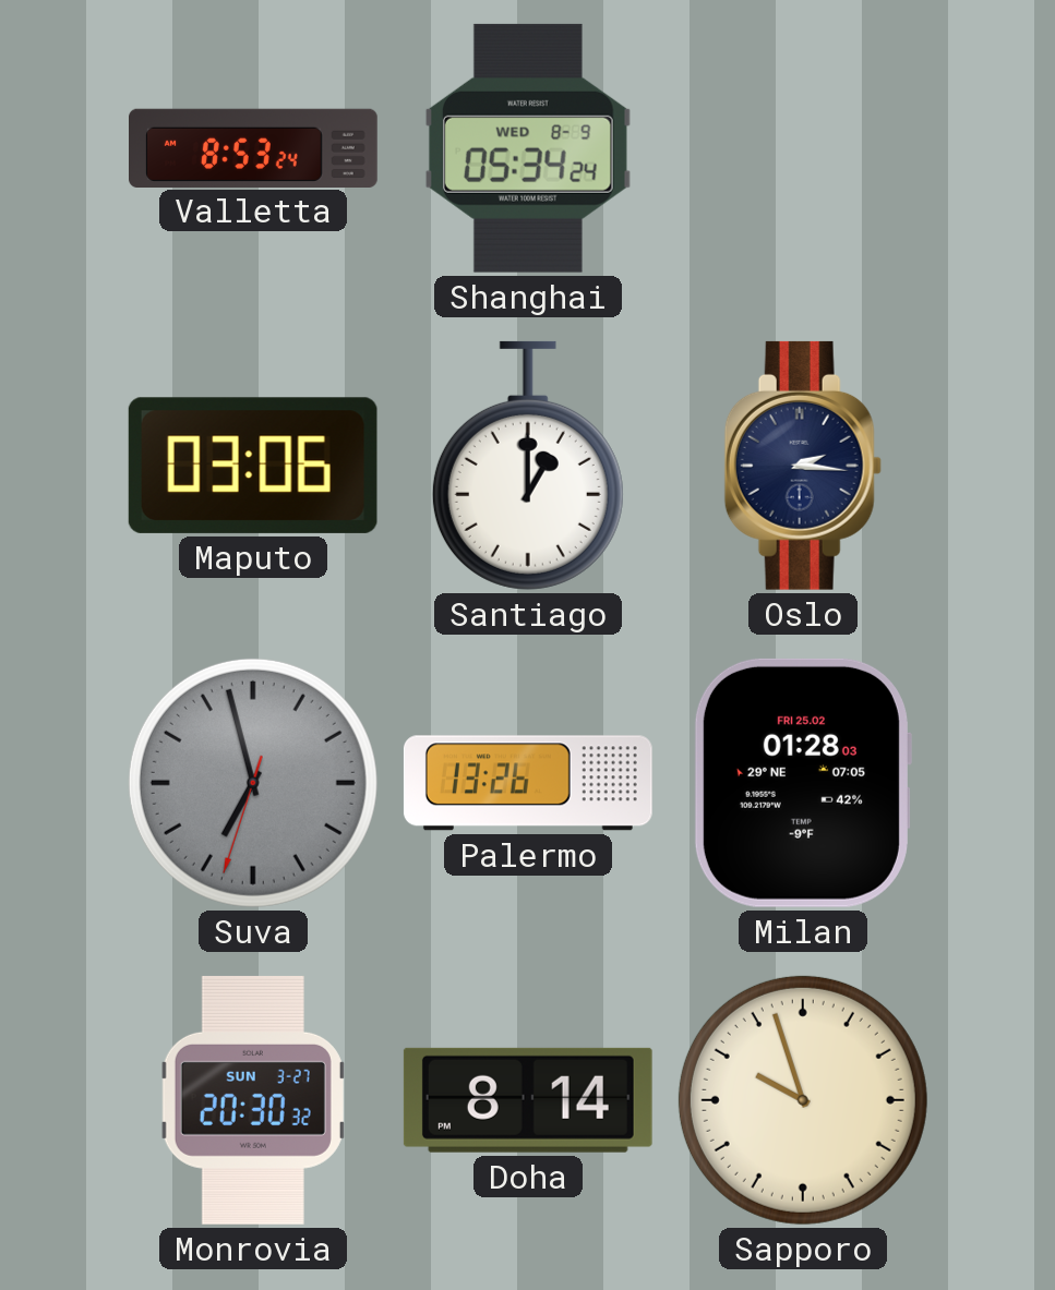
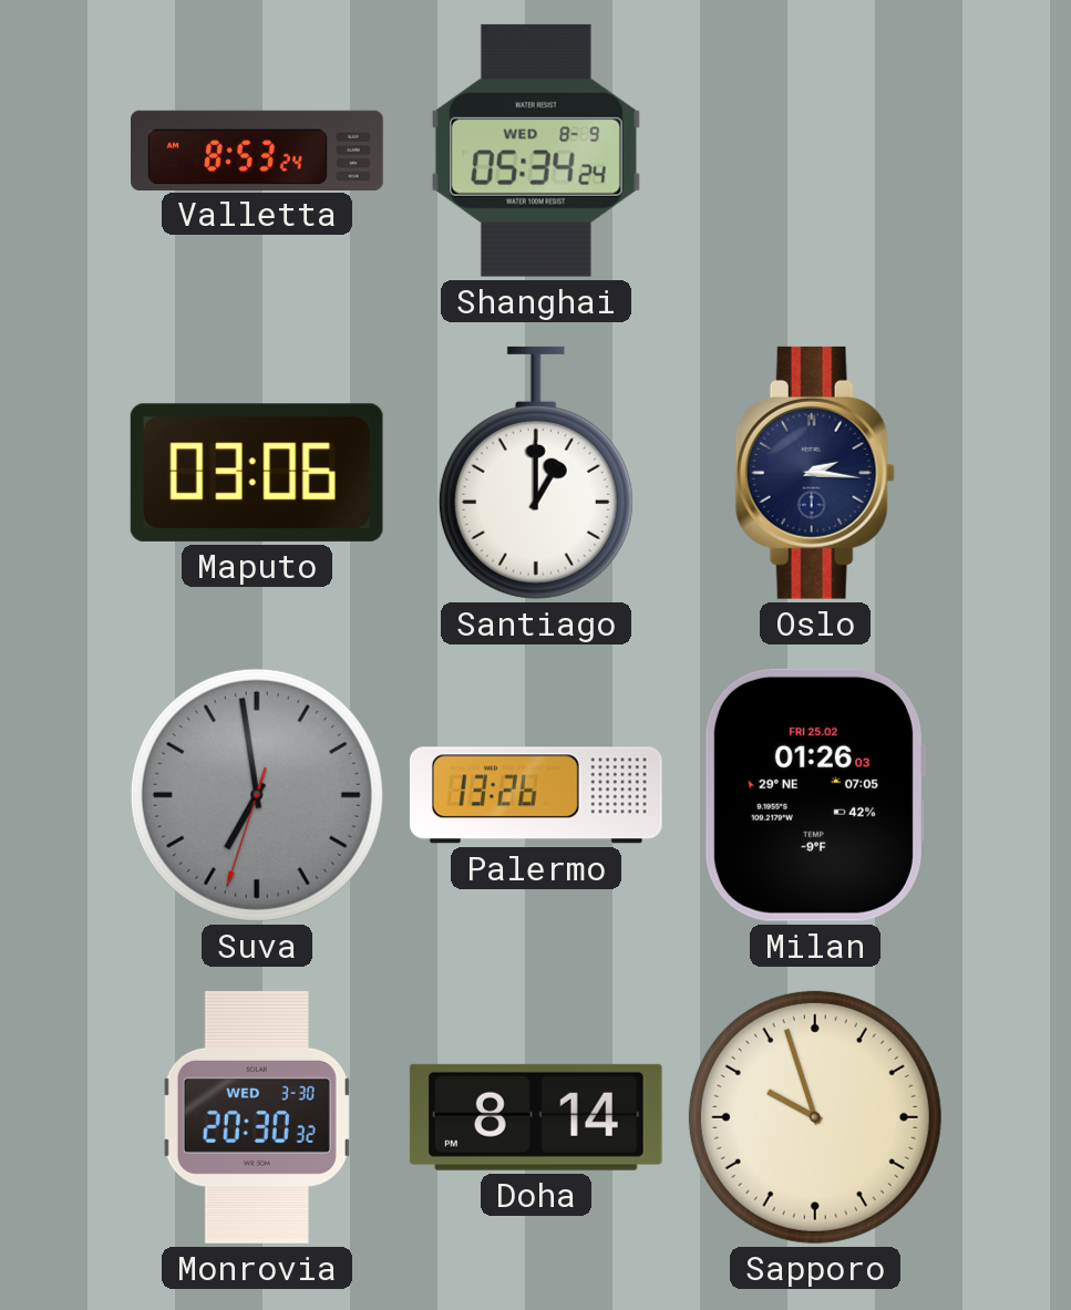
Suva: 6:57 -> 6:58 (257, 795)
Milan: 01:28 -> 01:26 (814, 795)
Monrovia date: SUN 3-27 -> WED 3-30 (257, 1117)
